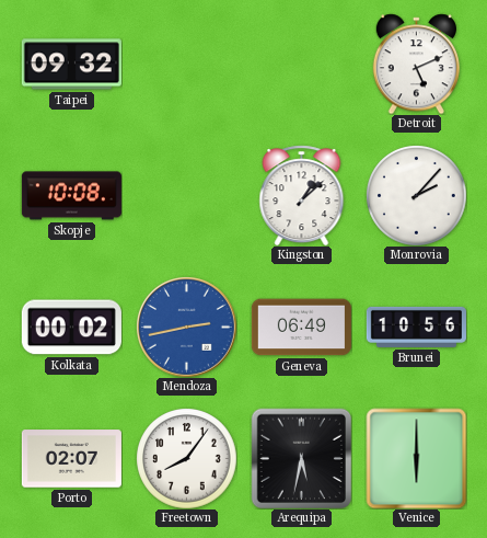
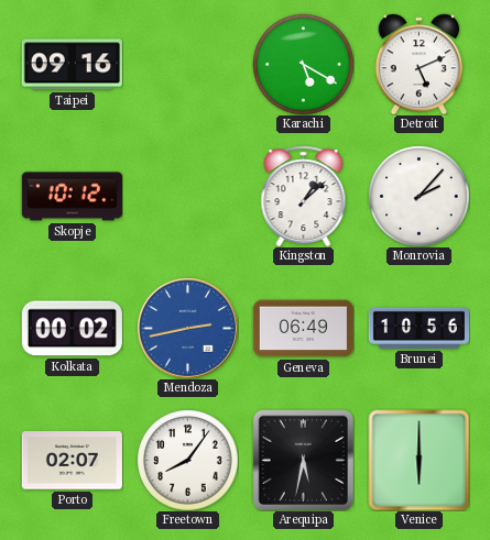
Taipei: 09:32 -> 09:16 (72, 65)
Karachi: none -> 5:20 (304, 65)
Skopje: 10:08 -> 10:12 (72, 197)
